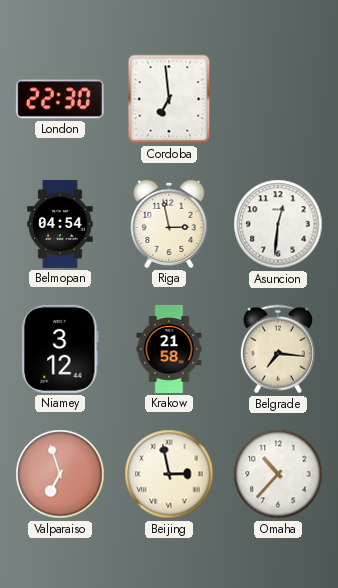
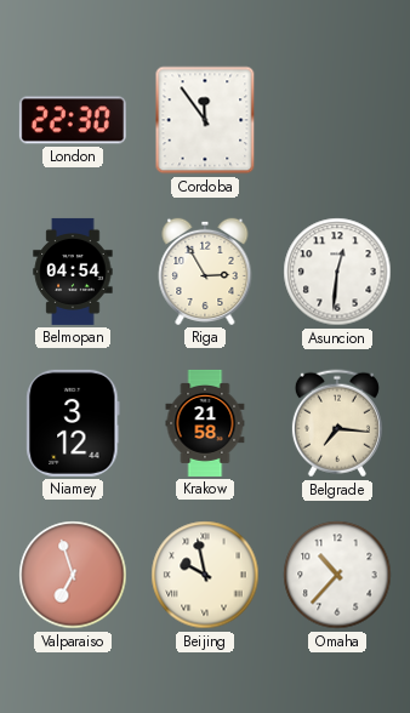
Cordoba: 6:59 -> 11:54 (205, 120)
Riga: 2:58 -> 2:55 (205, 272)
Beijing: 2:58 -> 9:58 (205, 575)
